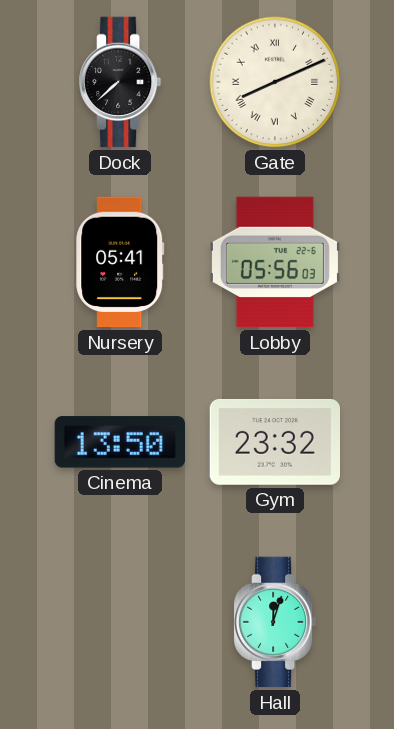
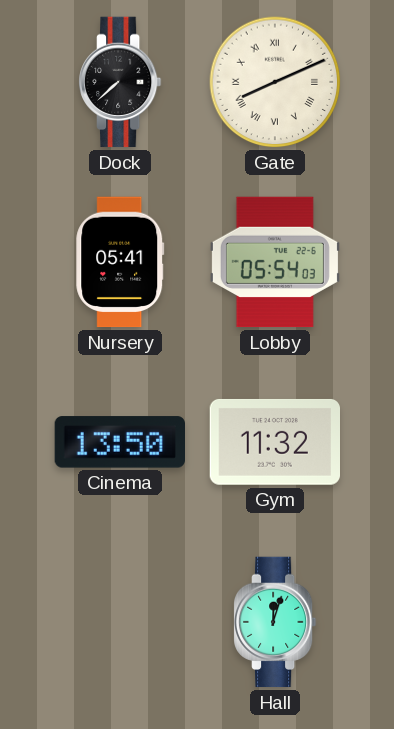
Lobby: 05:56 -> 05:54 (275, 262)
Gym: 23:32 -> 11:32 (274, 442)
